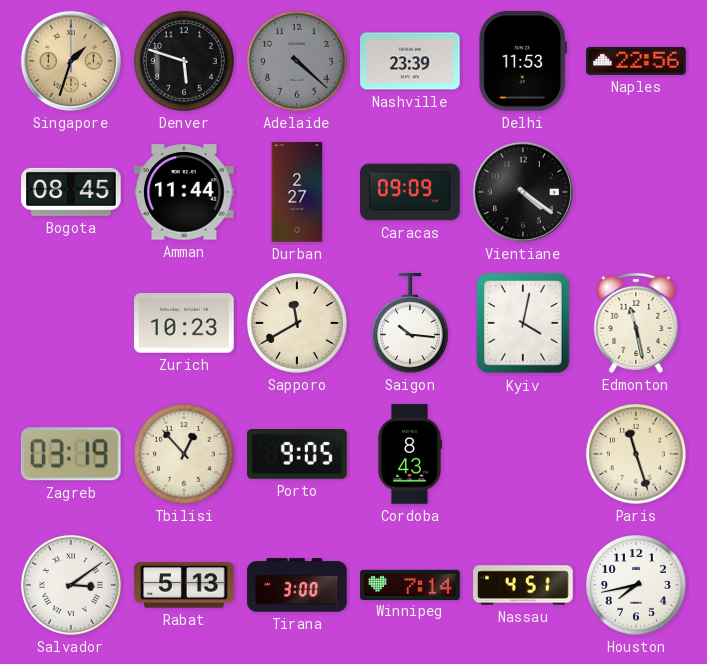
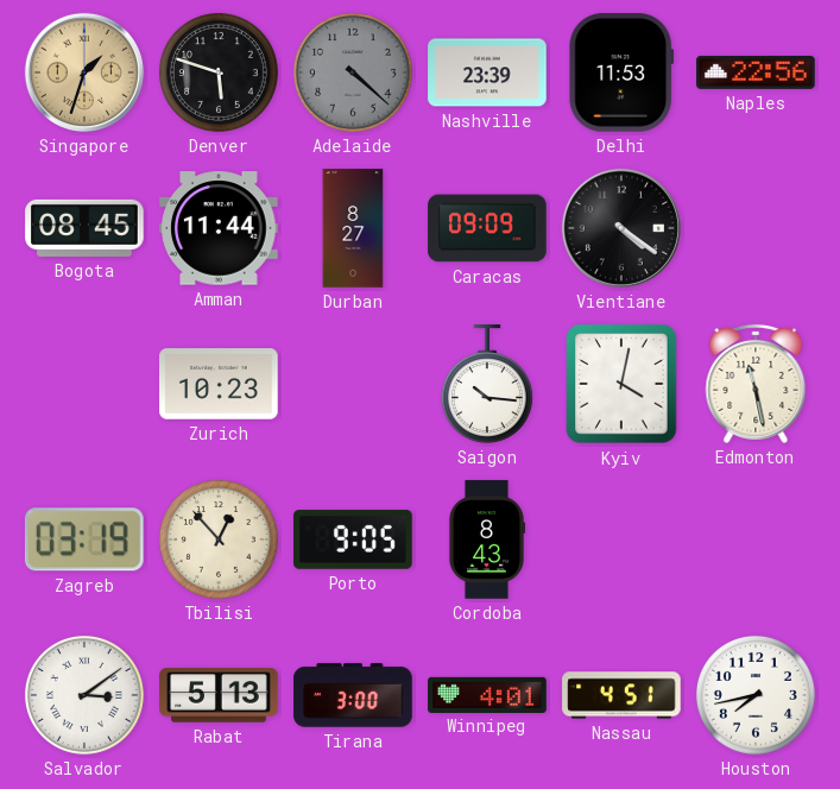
Durban: 2:27 -> 8:27 (353, 228)
Sapporo: 11:40 -> none (297, 323)
Paris: 11:27 -> none (636, 454)
Winnipeg: 7:14 -> 4:01 (487, 694)
